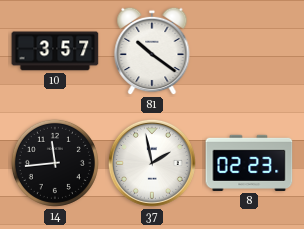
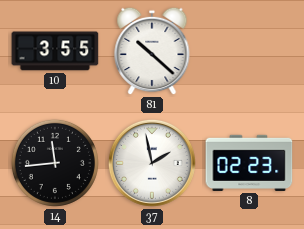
10: 3:57 -> 3:55 (55, 51)
81: 10:21 -> 10:22 (152, 51)
